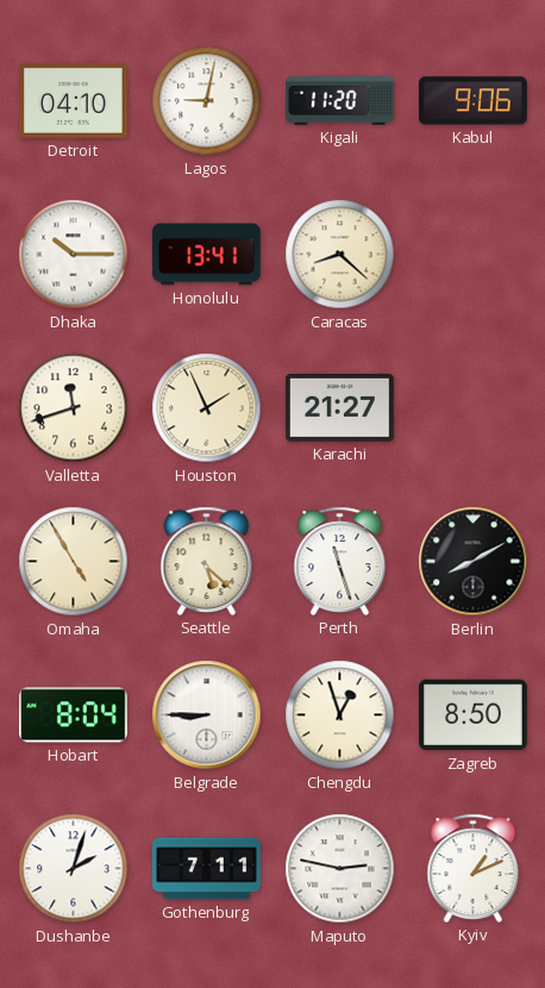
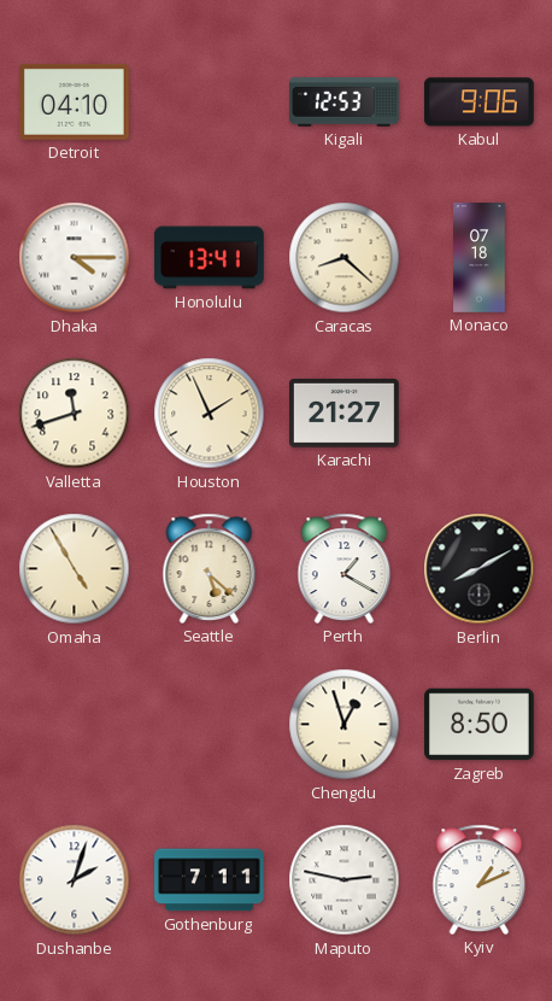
Lagos: 9:02 -> none (207, 101)
Kigali: 11:20 -> 12:53 (345, 103)
Dhaka: 10:15 -> 4:15 (75, 258)
Monaco: none -> 07:18 (480, 258)
Perth: 11:27 -> 1:20 (345, 568)
Hobart: 8:04 -> none (74, 715)
Belgrade: 8:45 -> none (207, 715)
